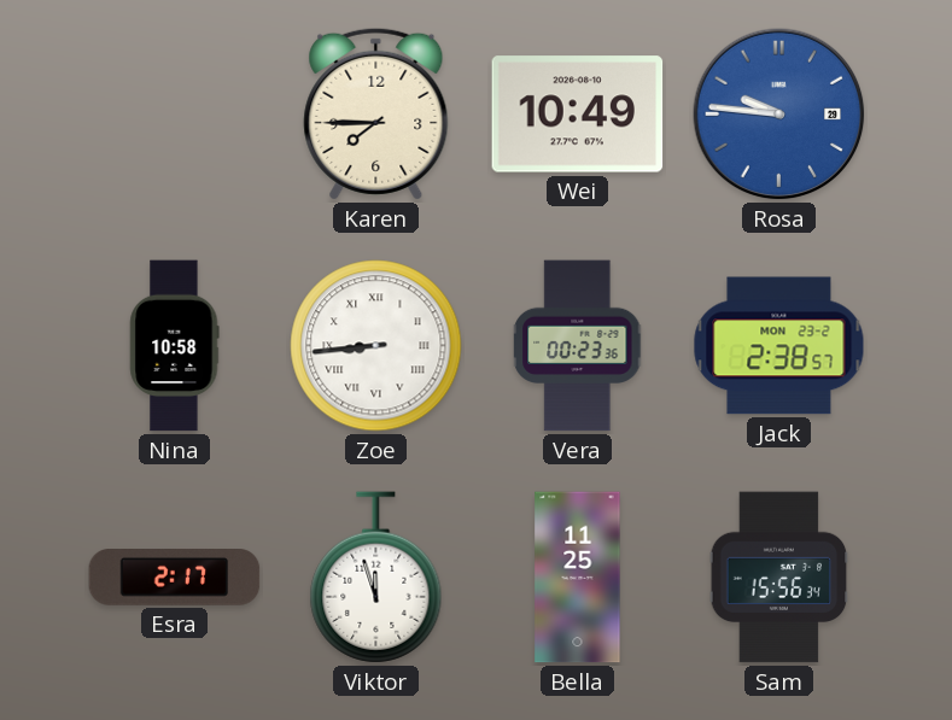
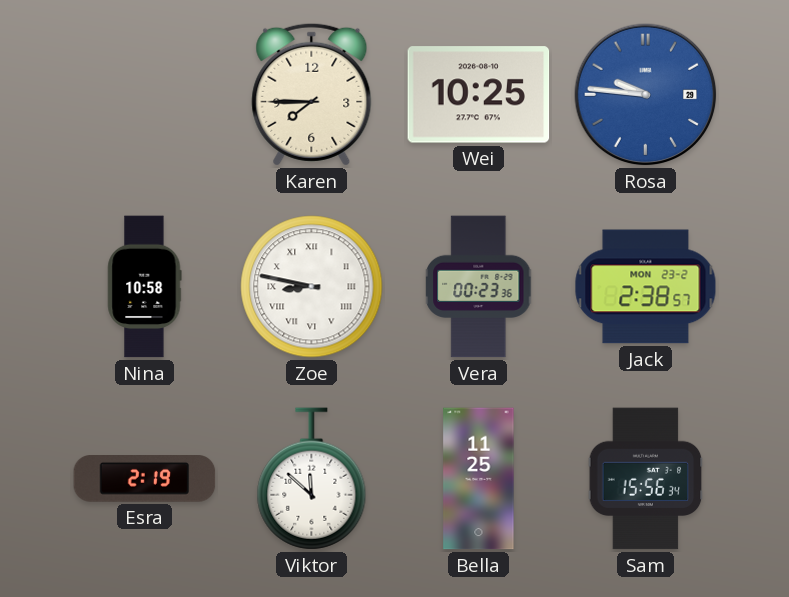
Wei: 10:49 -> 10:25 (479, 95)
Zoe: 8:44 -> 8:47 (312, 287)
Esra: 2:17 -> 2:19 (145, 479)
Viktor: 11:57 -> 11:52 (312, 479)
